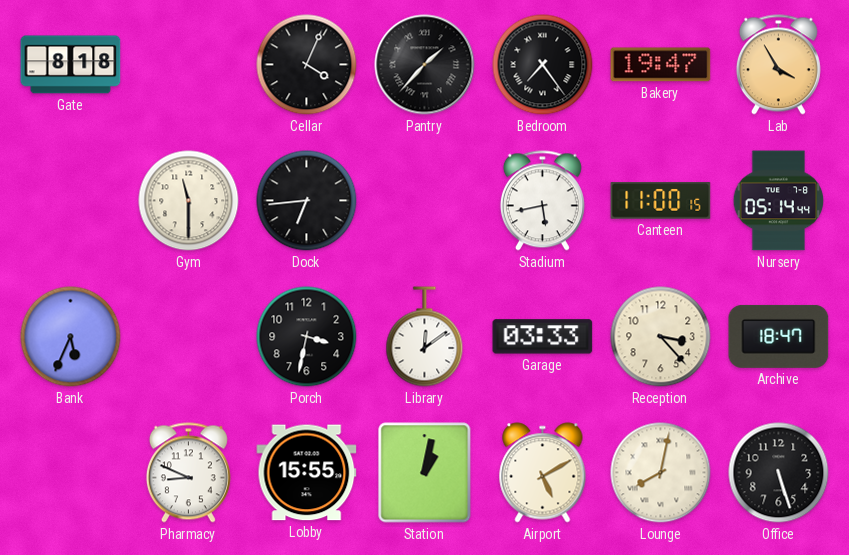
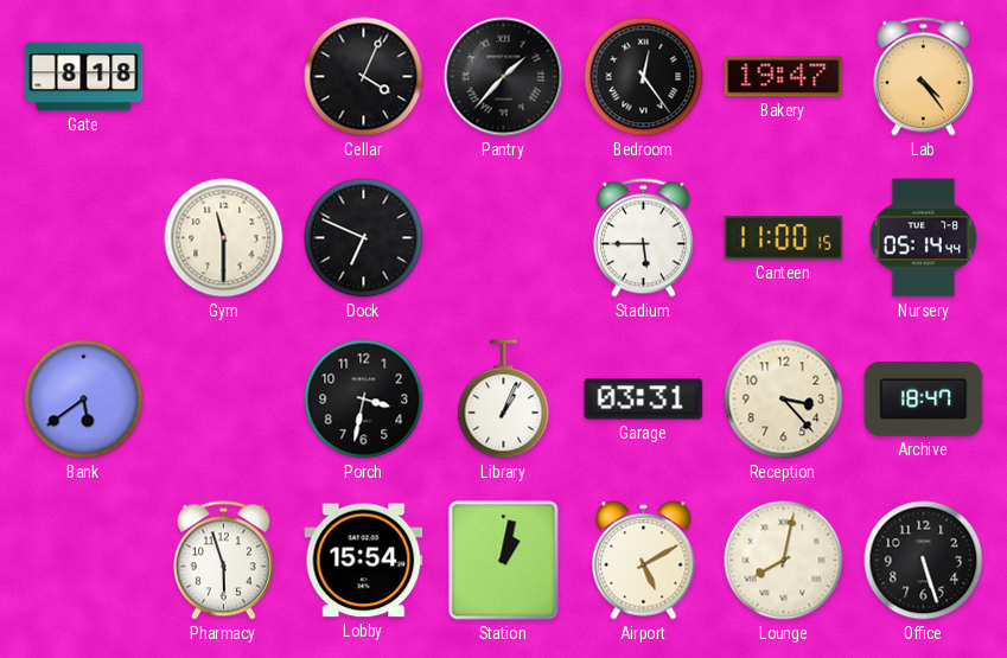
Bedroom: 7:24 -> 12:24 (644, 77)
Lab: 3:55 -> 4:24 (923, 77)
Dock: 6:44 -> 6:49 (364, 238)
Stadium: 5:43 -> 5:45 (643, 238)
Bank: 5:34 -> 5:39 (84, 400)
Library: 12:09 -> 1:04 (504, 400)
Garage: 03:33 -> 03:31 (644, 400)
Pharmacy: 8:49 -> 5:57 (223, 561)
Lobby: 15:55 -> 15:54 (364, 561)
